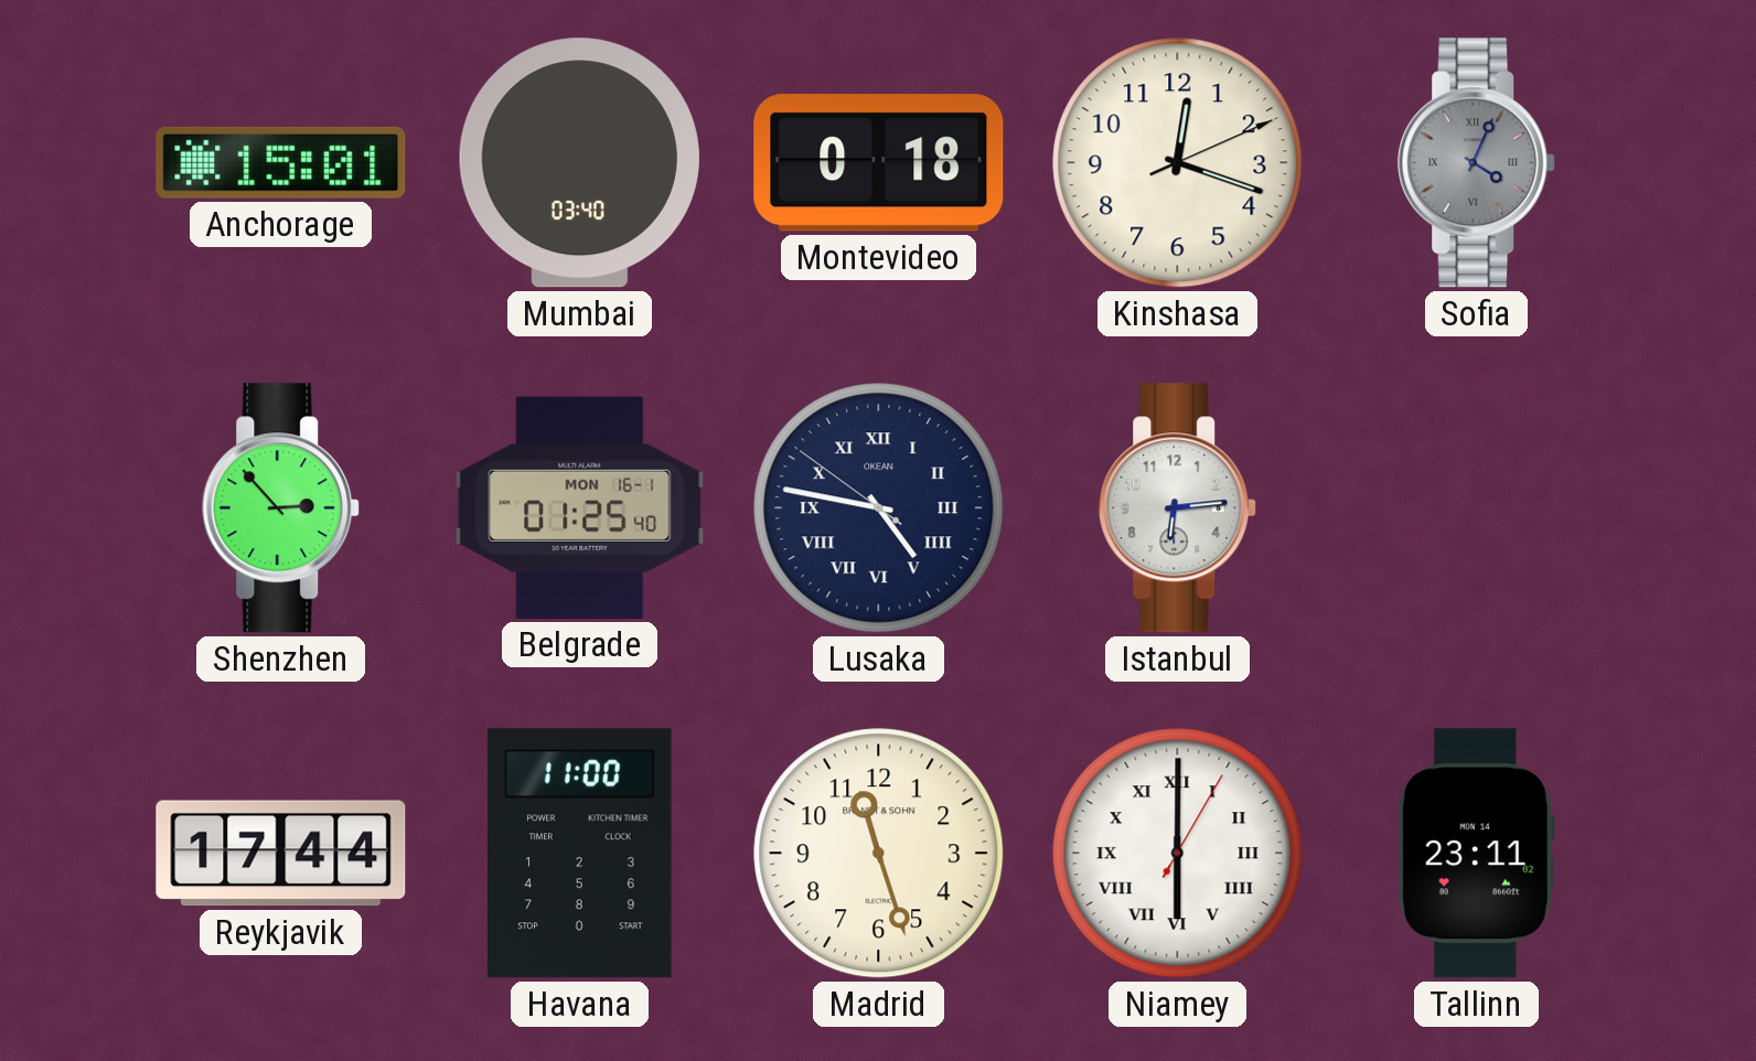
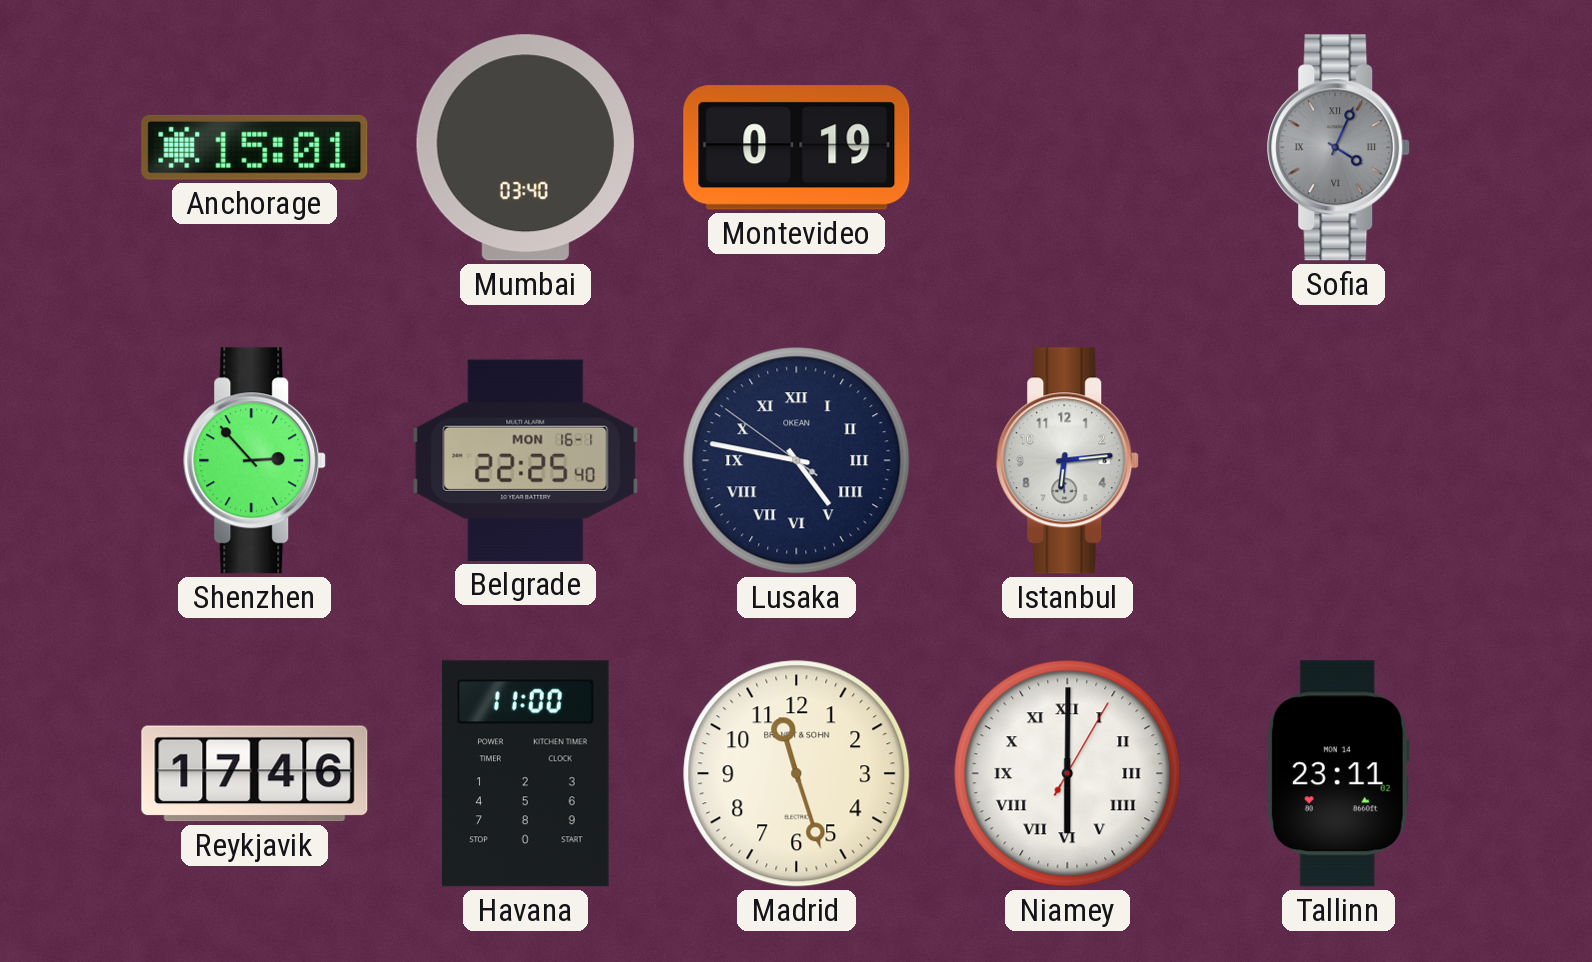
Montevideo: 0:18 -> 0:19 (797, 148)
Kinshasa: 12:18 -> none (1178, 163)
Belgrade: 01:25 -> 22:25 (526, 460)
Reykjavik: 17:44 -> 17:46 (255, 774)
